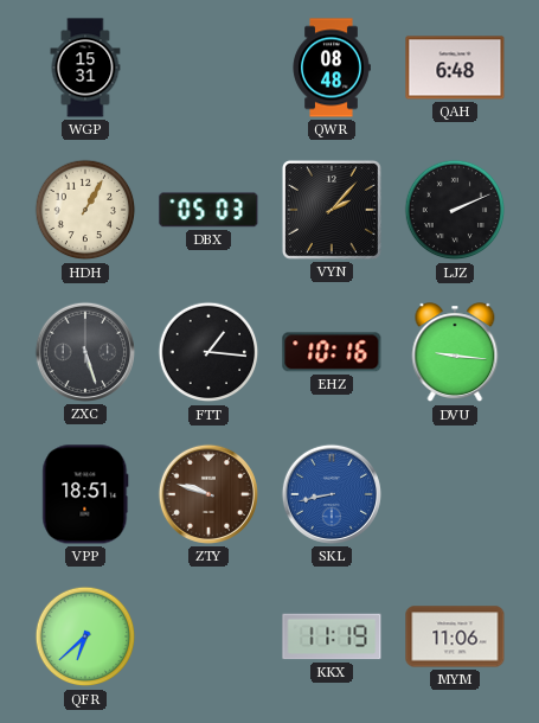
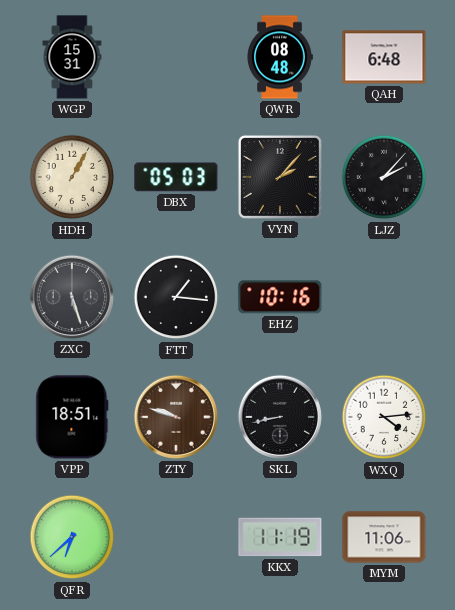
LJZ: 2:11 -> 2:07 (384, 177)
DVU: 9:16 -> none (455, 353)
SKL dial: blue -> black (280, 417)
WXQ: none -> 4:14 (384, 417)
